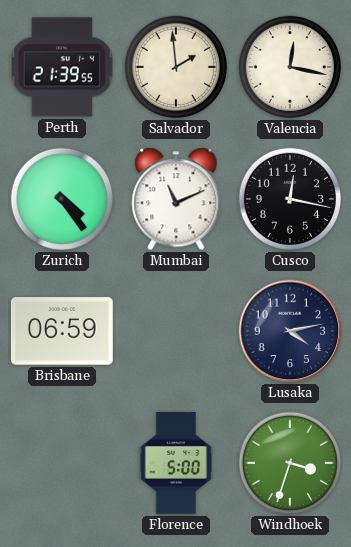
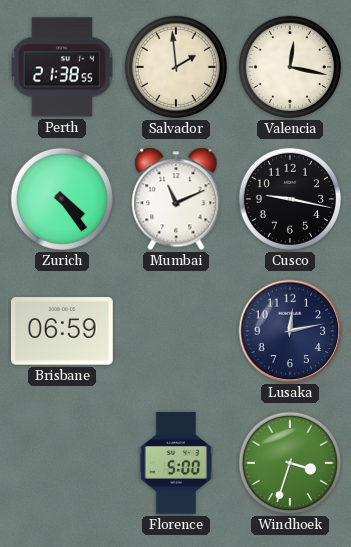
Perth: 21:39 -> 21:38 (62, 67)
Cusco: 12:17 -> 9:17 (290, 199)
Lusaka: 4:13 -> 12:13 (290, 331)
